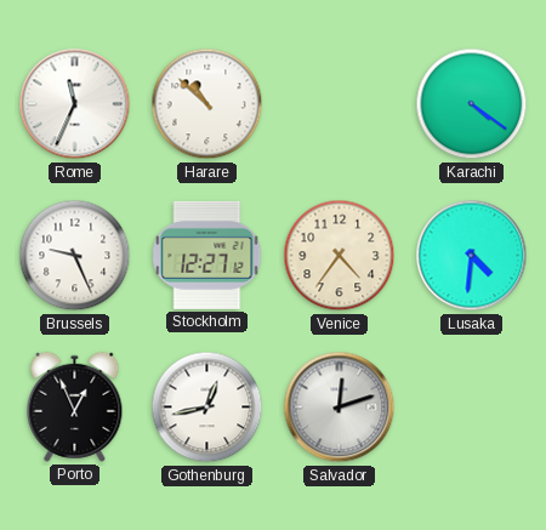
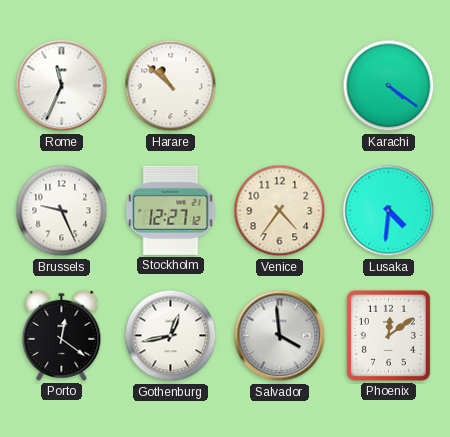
Porto: 12:56 -> 12:21 (62, 335)
Salvador: 12:12 -> 3:59 (280, 336)
Phoenix: none -> 12:09 (388, 335)
